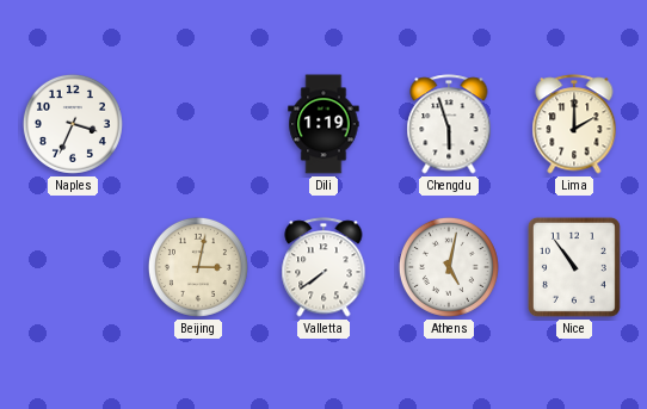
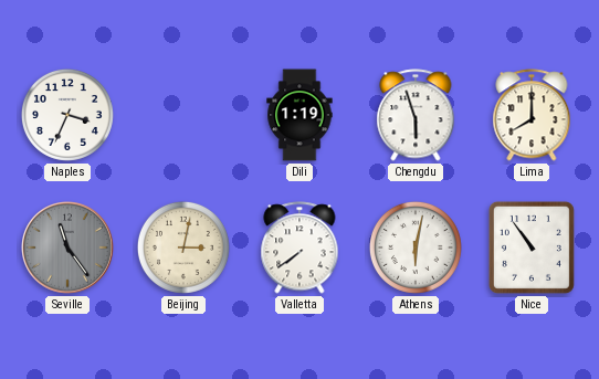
Lima: 2:00 -> 8:00 (532, 115)
Seville: none -> 11:24 (69, 249)
Athens: 5:02 -> 6:02 (416, 248)
